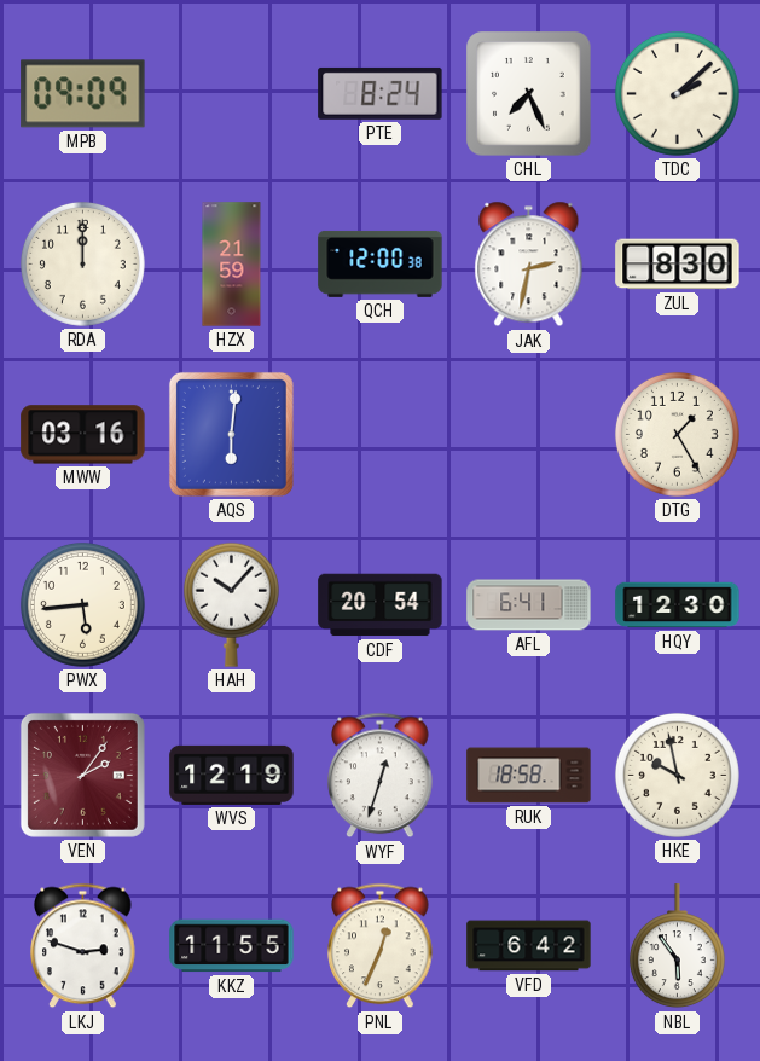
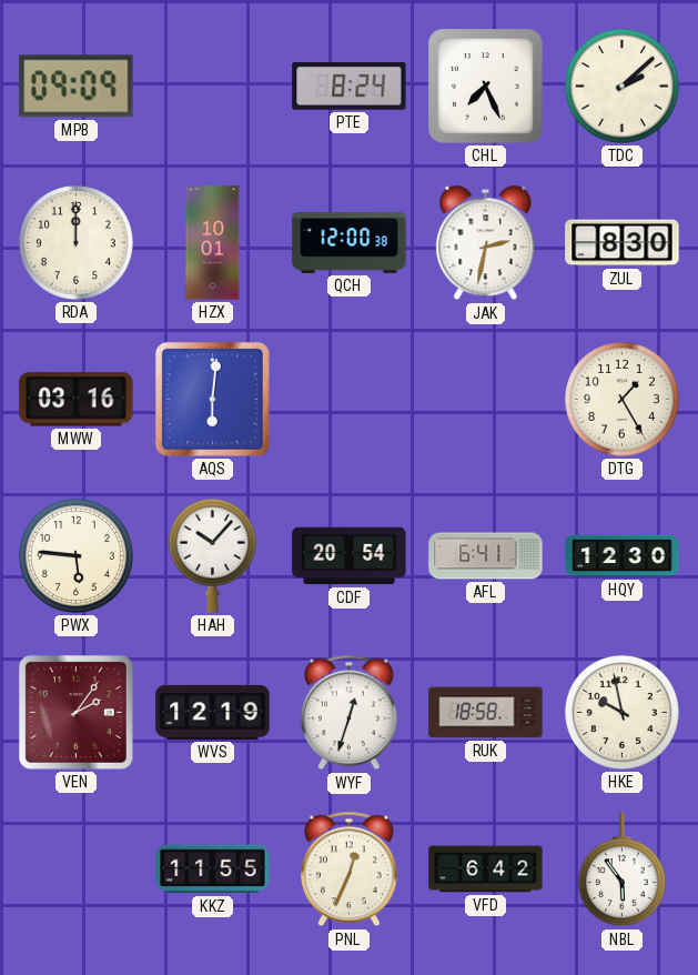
HZX: 21:59 -> 10:01 (213, 243)
PWX: 5:44 -> 5:46 (75, 555)
LKJ: 2:48 -> none (83, 946)
